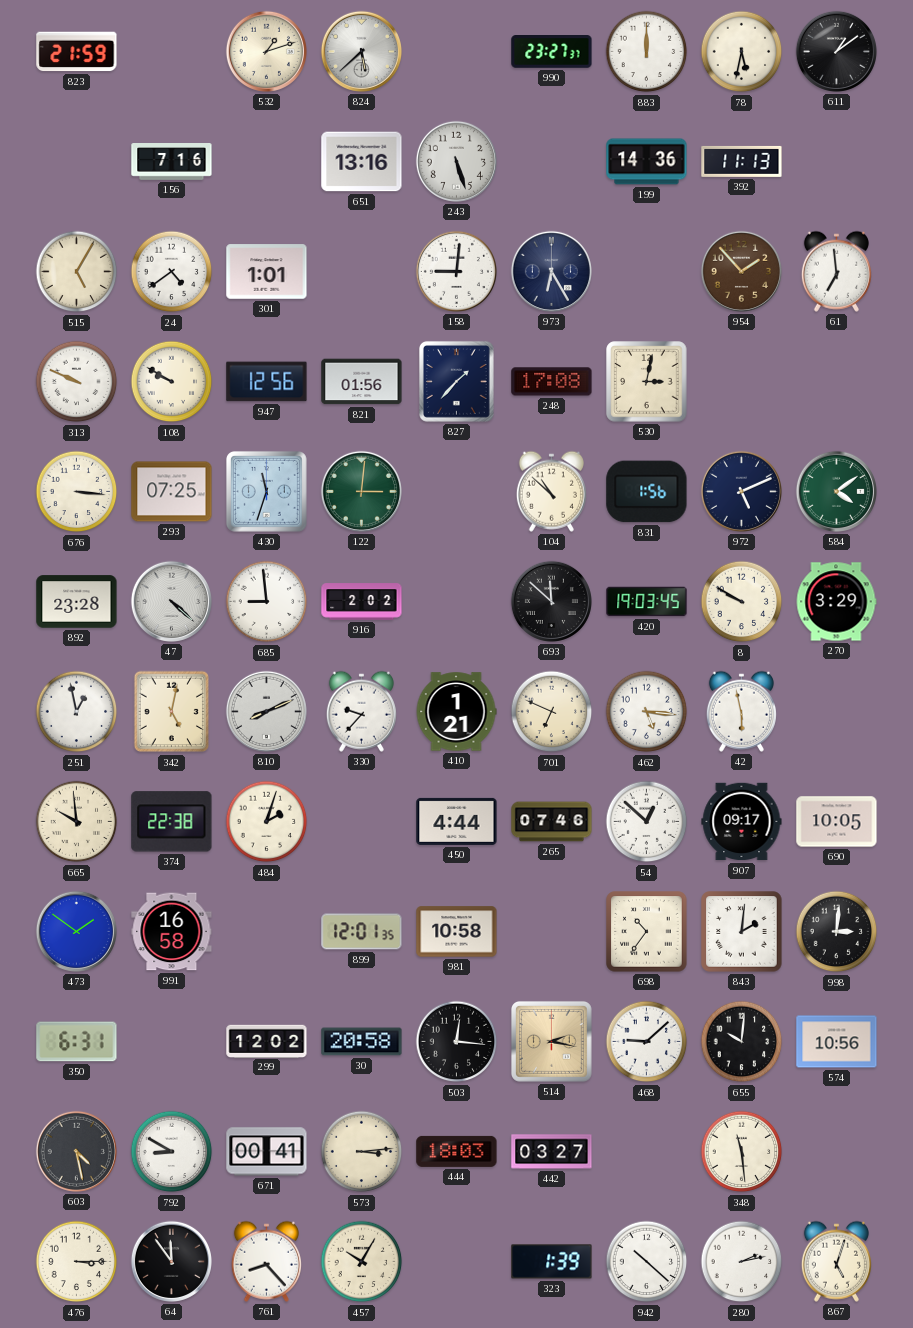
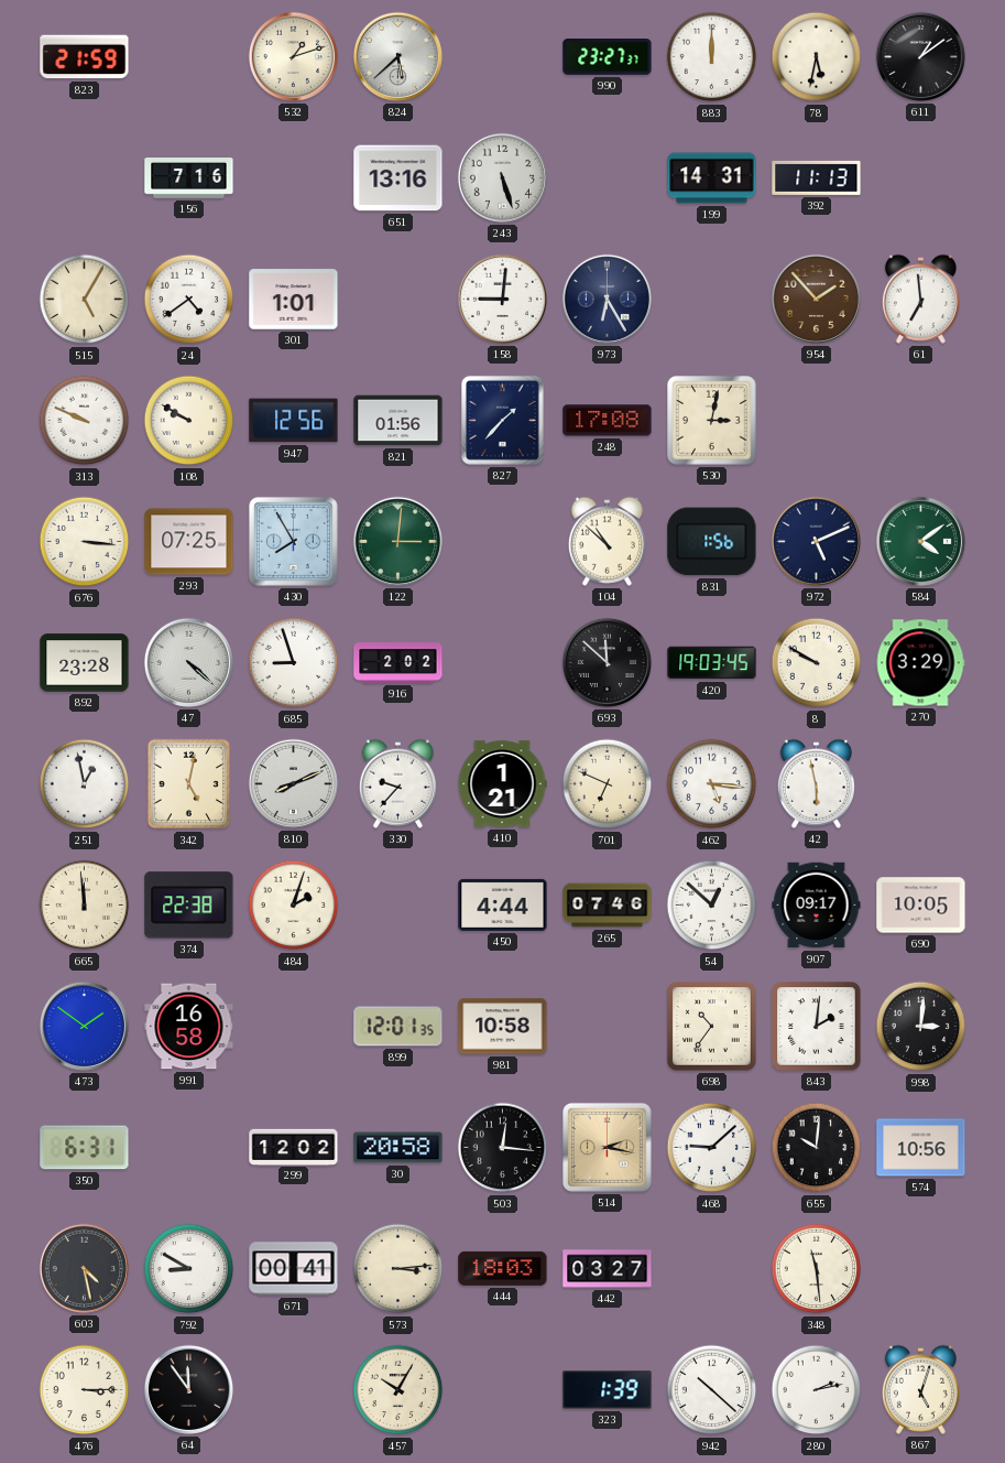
199: 14:36 -> 14:31 (712, 178)
430: 11:33 -> 7:55 (293, 541)
685: 8:59 -> 8:57 (294, 663)
665: 9:59 -> 11:59 (85, 906)
761: 8:23 -> none (266, 1261)
